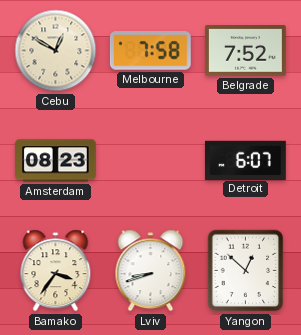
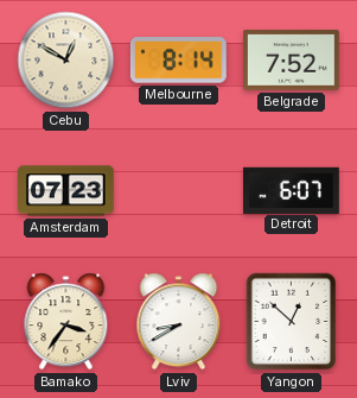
Melbourne: 7:58 -> 8:14 (178, 61)
Amsterdam: 08:23 -> 07:23 (66, 191)
Lviv: 8:42 -> 8:40 (179, 322)
